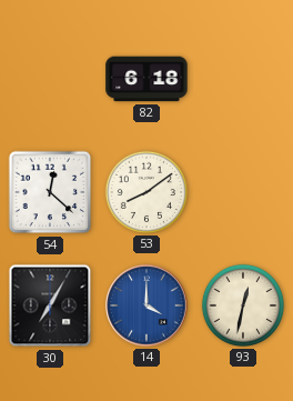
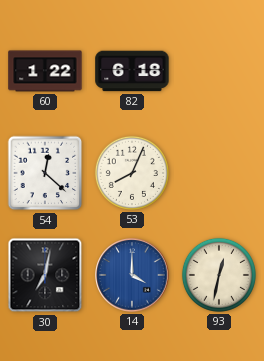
60: none -> 1:22 (45, 71)
53: 8:09 -> 8:04 (132, 173)
30: 7:05 -> 7:02 (45, 275)
